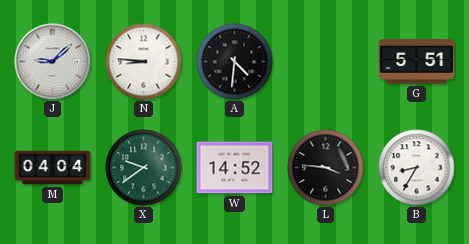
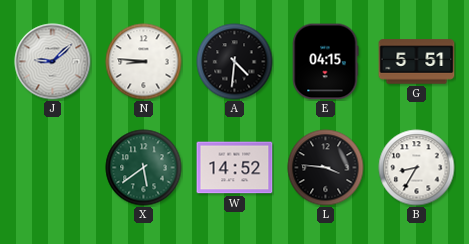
E: none -> 04:15 (325, 62)
M: 04:04 -> none (53, 168)
X: 9:39 -> 5:39 (144, 168)
